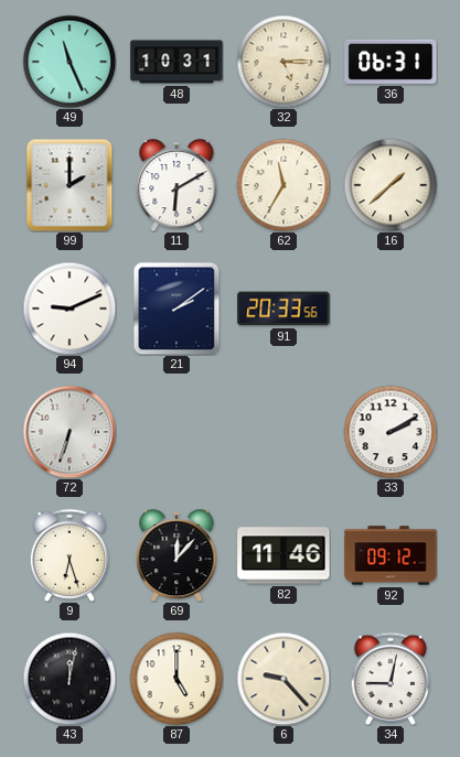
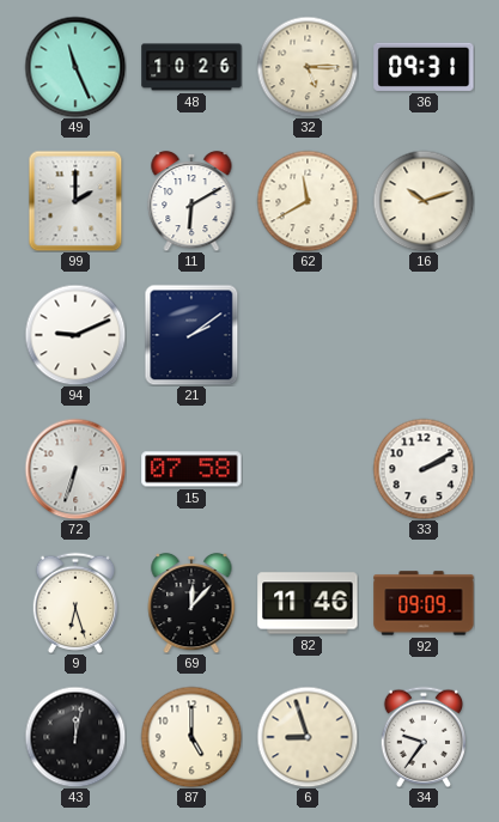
48: 10:31 -> 10:26 (191, 67)
36: 06:31 -> 09:31 (424, 67)
62: 11:35 -> 11:40 (308, 201)
16: 1:38 -> 10:12 (424, 201)
91: 20:33 -> none (284, 309)
15: none -> 07:58 (191, 469)
92: 09:12 -> 09:09 (424, 603)
6: 9:23 -> 8:57 (308, 737)
34: 9:02 -> 9:36 (422, 737)
